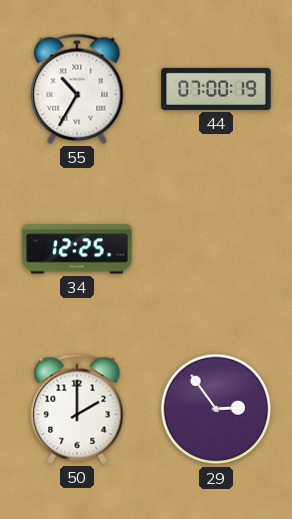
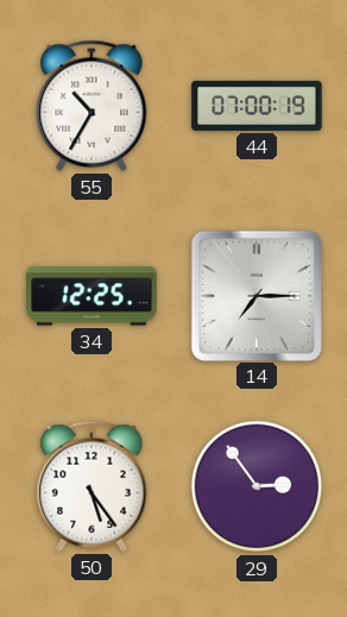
14: none -> 7:15 (255, 295)
50: 2:00 -> 5:24 (92, 486)
